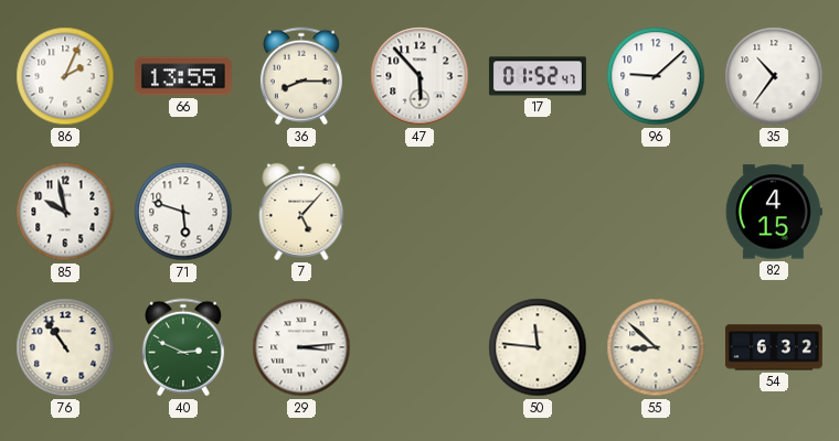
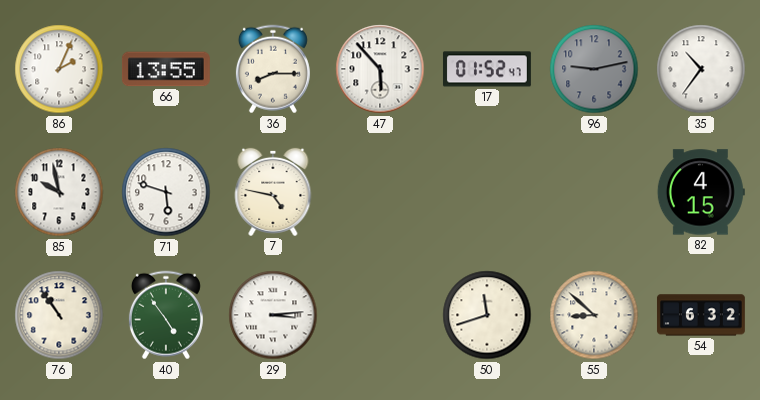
96: 9:08 -> 9:13 (594, 69)
96 dial: white -> grey (594, 69)
7: 5:07 -> 4:47 (273, 192)
40: 2:49 -> 4:54 (166, 315)
50: 11:46 -> 11:42 (487, 315)
